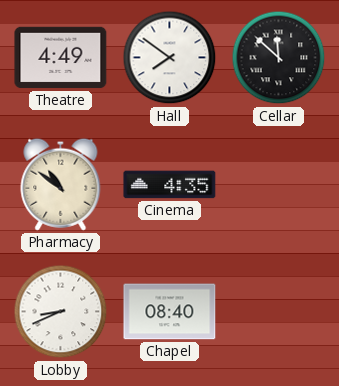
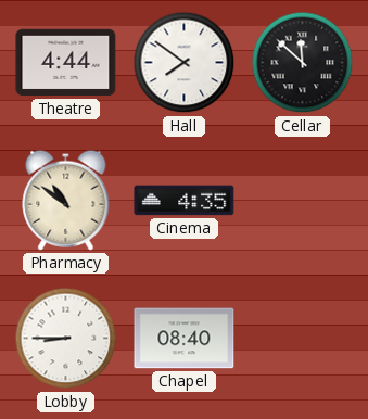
Theatre: 4:49 -> 4:44 (66, 63)
Lobby: 8:41 -> 8:45 (66, 339)
